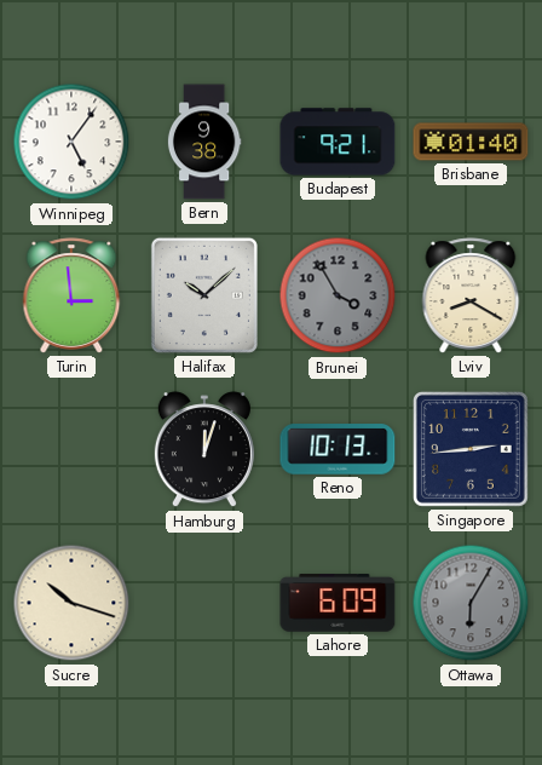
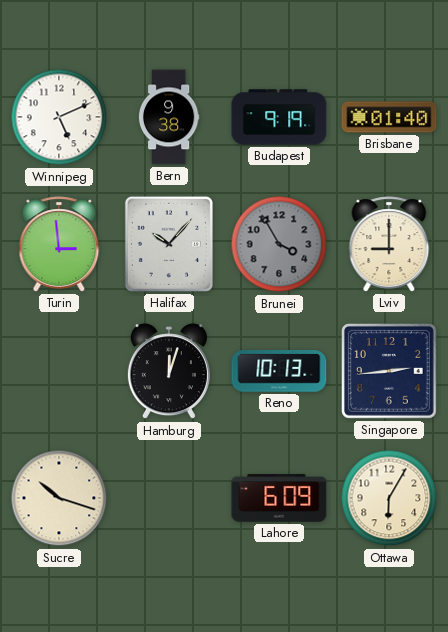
Winnipeg: 5:06 -> 5:11 (59, 117)
Budapest: 9:21 -> 9:19 (279, 117)
Halifax: 10:08 -> 10:07 (169, 244)
Lviv: 8:20 -> 9:00 (389, 244)
Ottawa dial: grey -> cream (389, 498)
